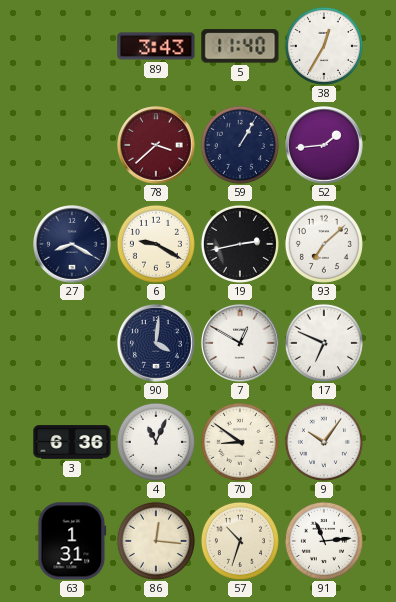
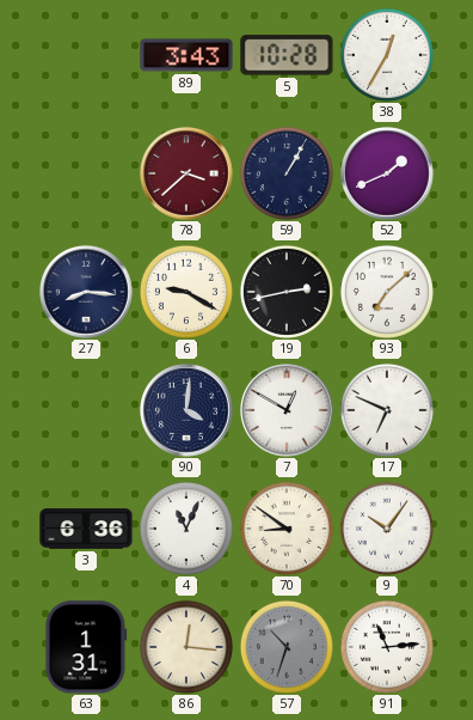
5: 11:40 -> 10:28 (287, 55)
52: 1:44 -> 1:41 (387, 173)
27: 8:20 -> 8:16 (86, 292)
57 dial: cream -> grey (287, 647)
